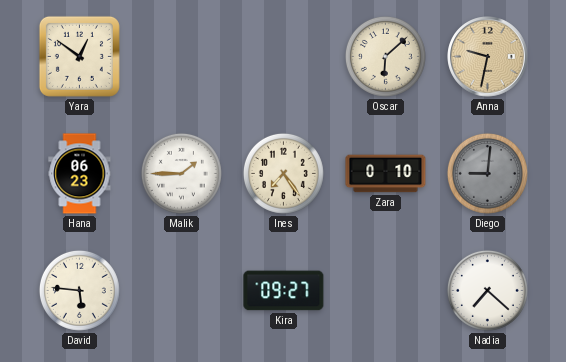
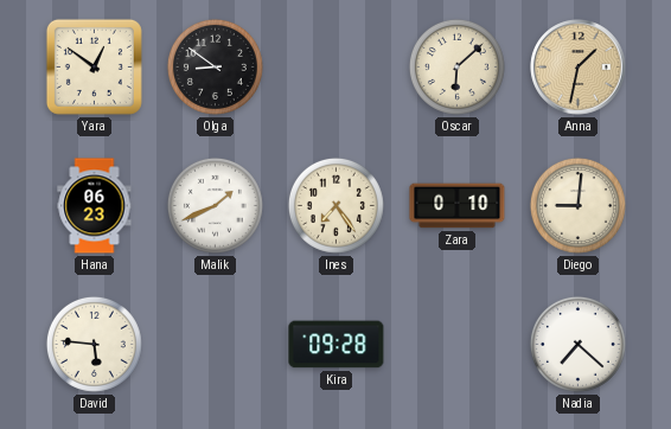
Olga: none -> 8:51 (215, 66)
Anna: 9:32 -> 1:32 (579, 68)
Malik: 1:45 -> 1:41 (215, 205)
Diego dial: grey -> cream (577, 205)
Kira: 09:27 -> 09:28 (337, 345)
